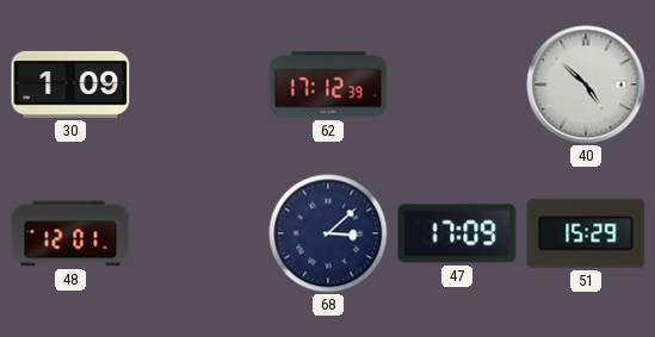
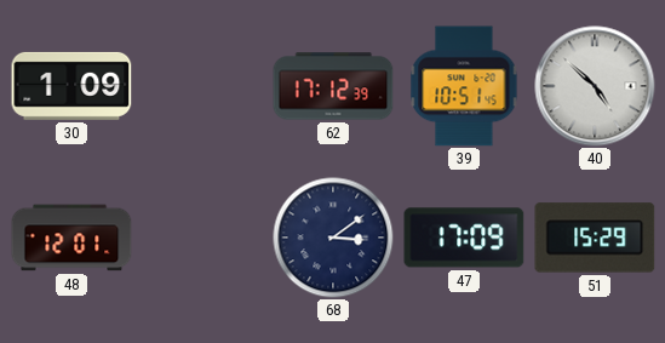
39: none -> 10:51 (464, 86)
68: 3:08 -> 3:09 (333, 238)
